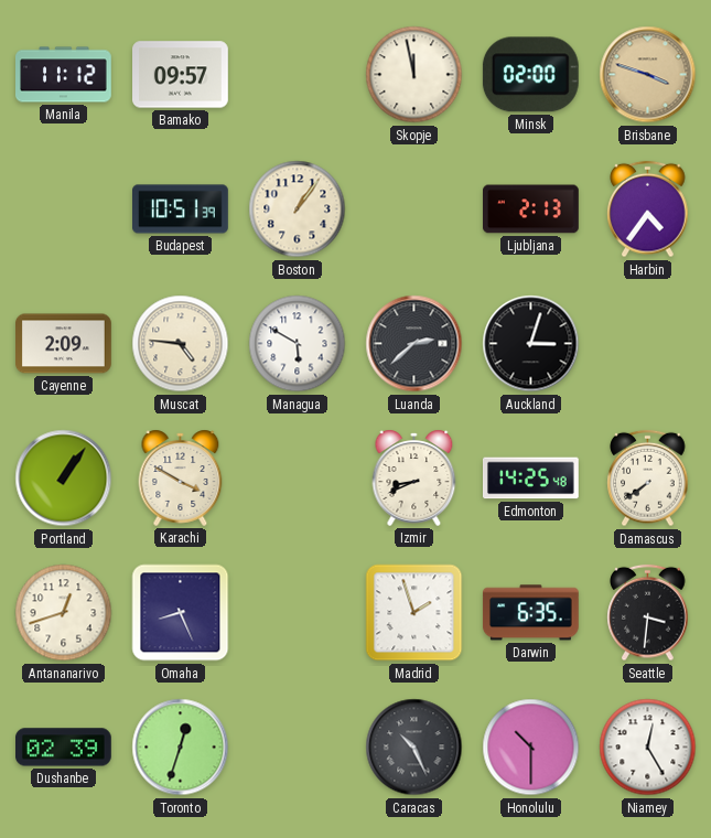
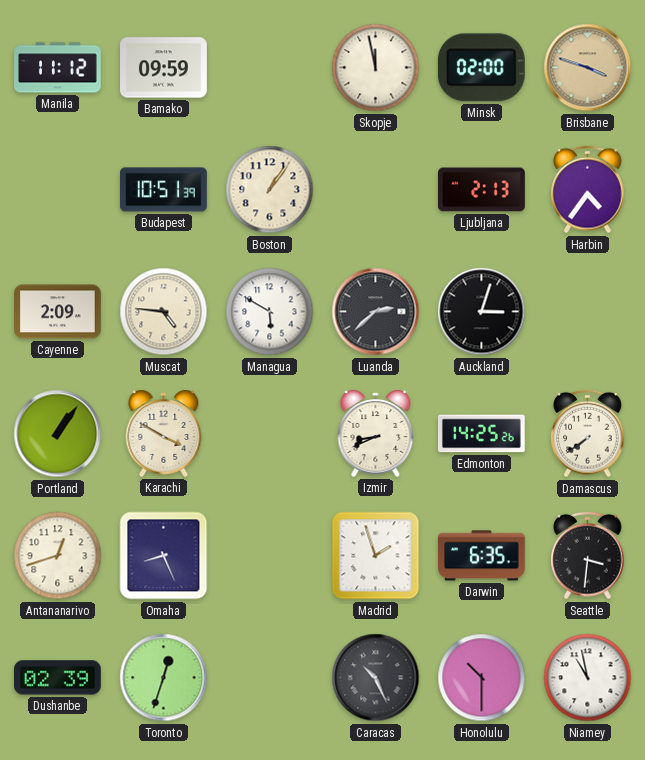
Bamako: 09:57 -> 09:59 (164, 68)
Edmonton: 14:25:48 -> 14:25:26 (482, 434)
Niamey: 12:25 -> 10:58 (588, 678)
